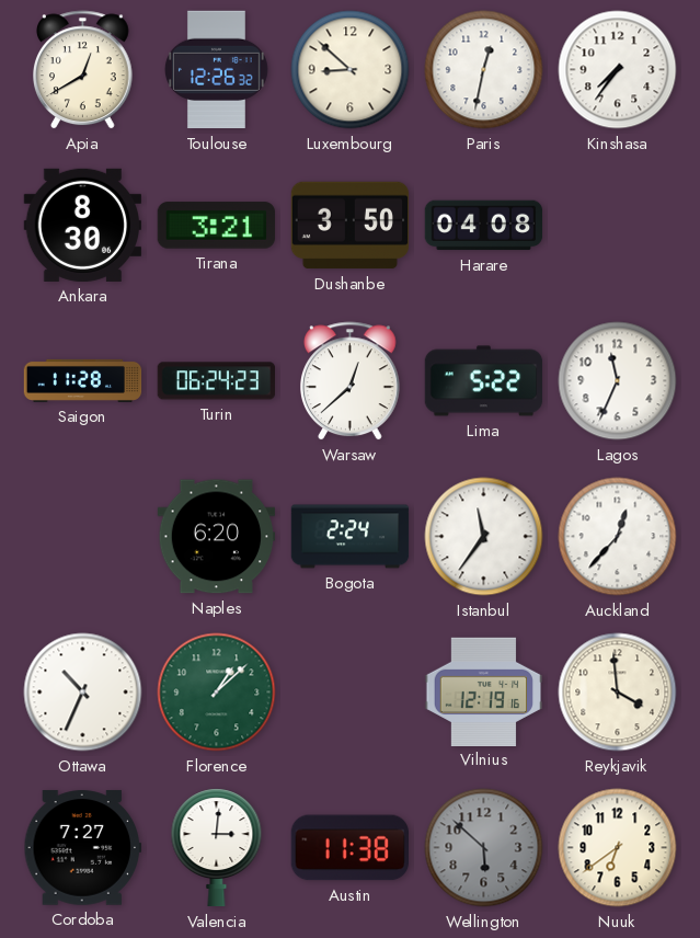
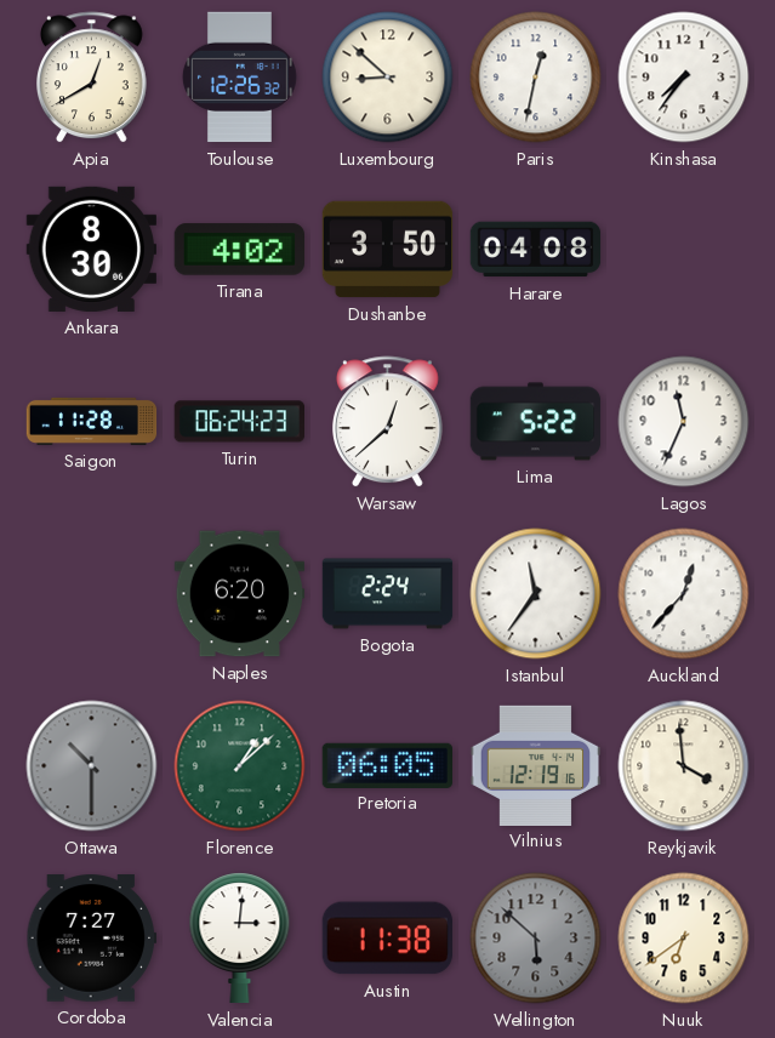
Tirana: 3:21 -> 4:02 (240, 250)
Ottawa: 10:34 -> 10:30 (92, 766)
Ottawa dial: white -> grey (92, 766)
Pretoria: none -> 06:05 (387, 765)
